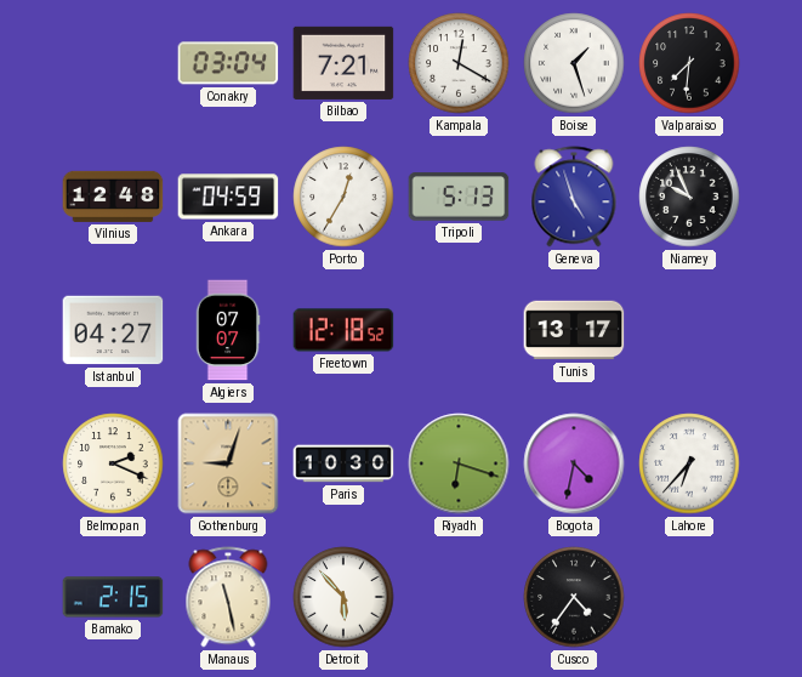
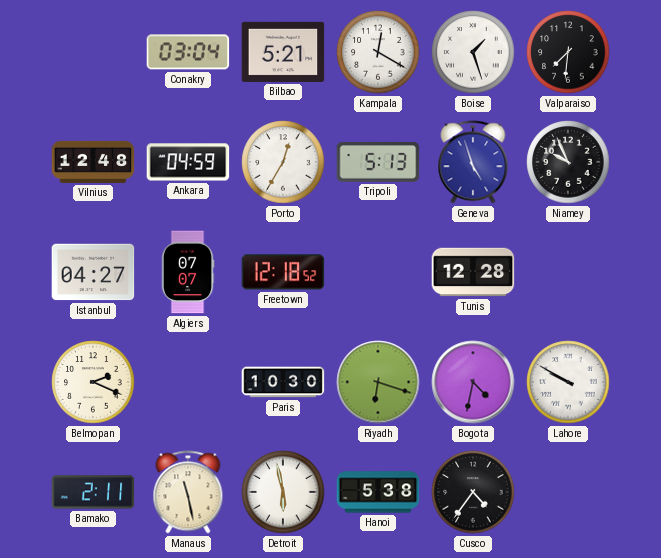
Bilbao: 7:21 -> 5:21 (283, 52)
Tunis: 13:17 -> 12:28 (473, 272)
Gothenburg: 9:03 -> none (228, 463)
Lahore: 6:37 -> 9:50 (568, 382)
Bamako: 2:15 -> 2:11 (93, 492)
Detroit: 5:53 -> 5:58 (283, 492)
Hanoi: none -> 5:38 (378, 492)
